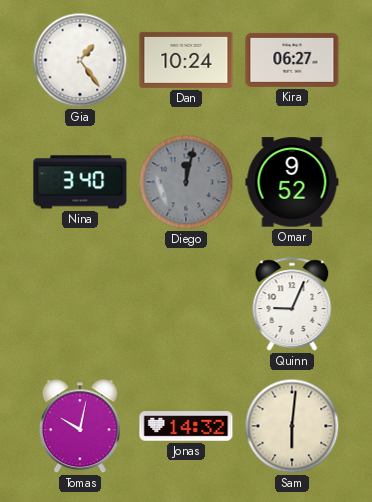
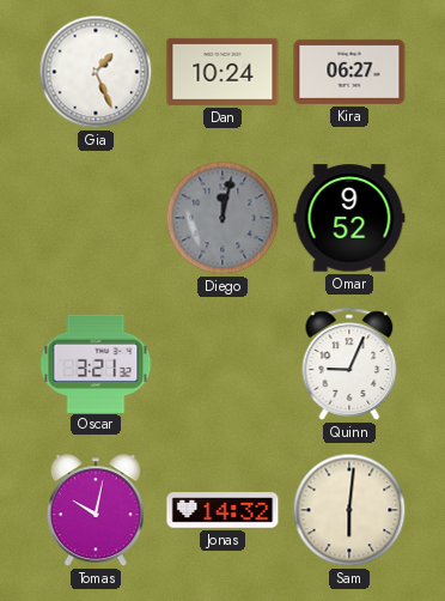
Gia: 1:24 -> 1:26 (96, 72)
Nina: 3:40 -> none (80, 182)
Oscar: none -> 3:21 (96, 363)
